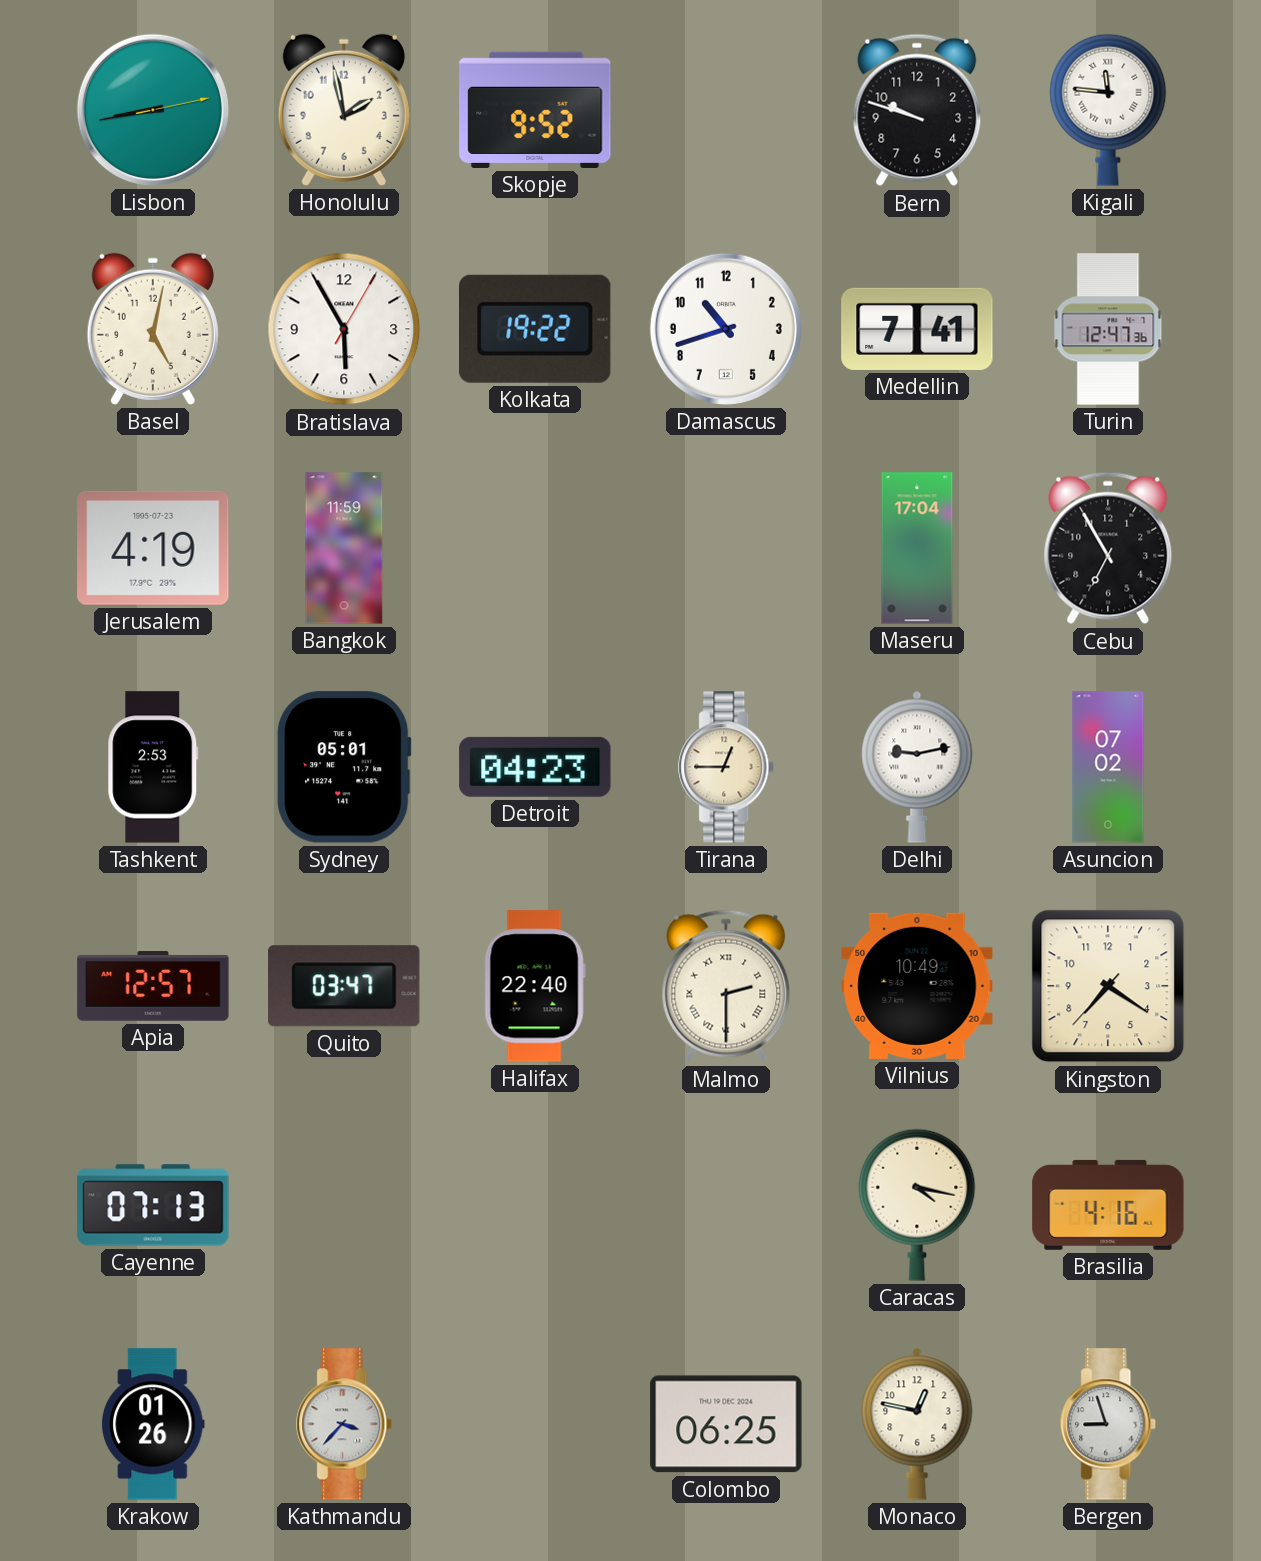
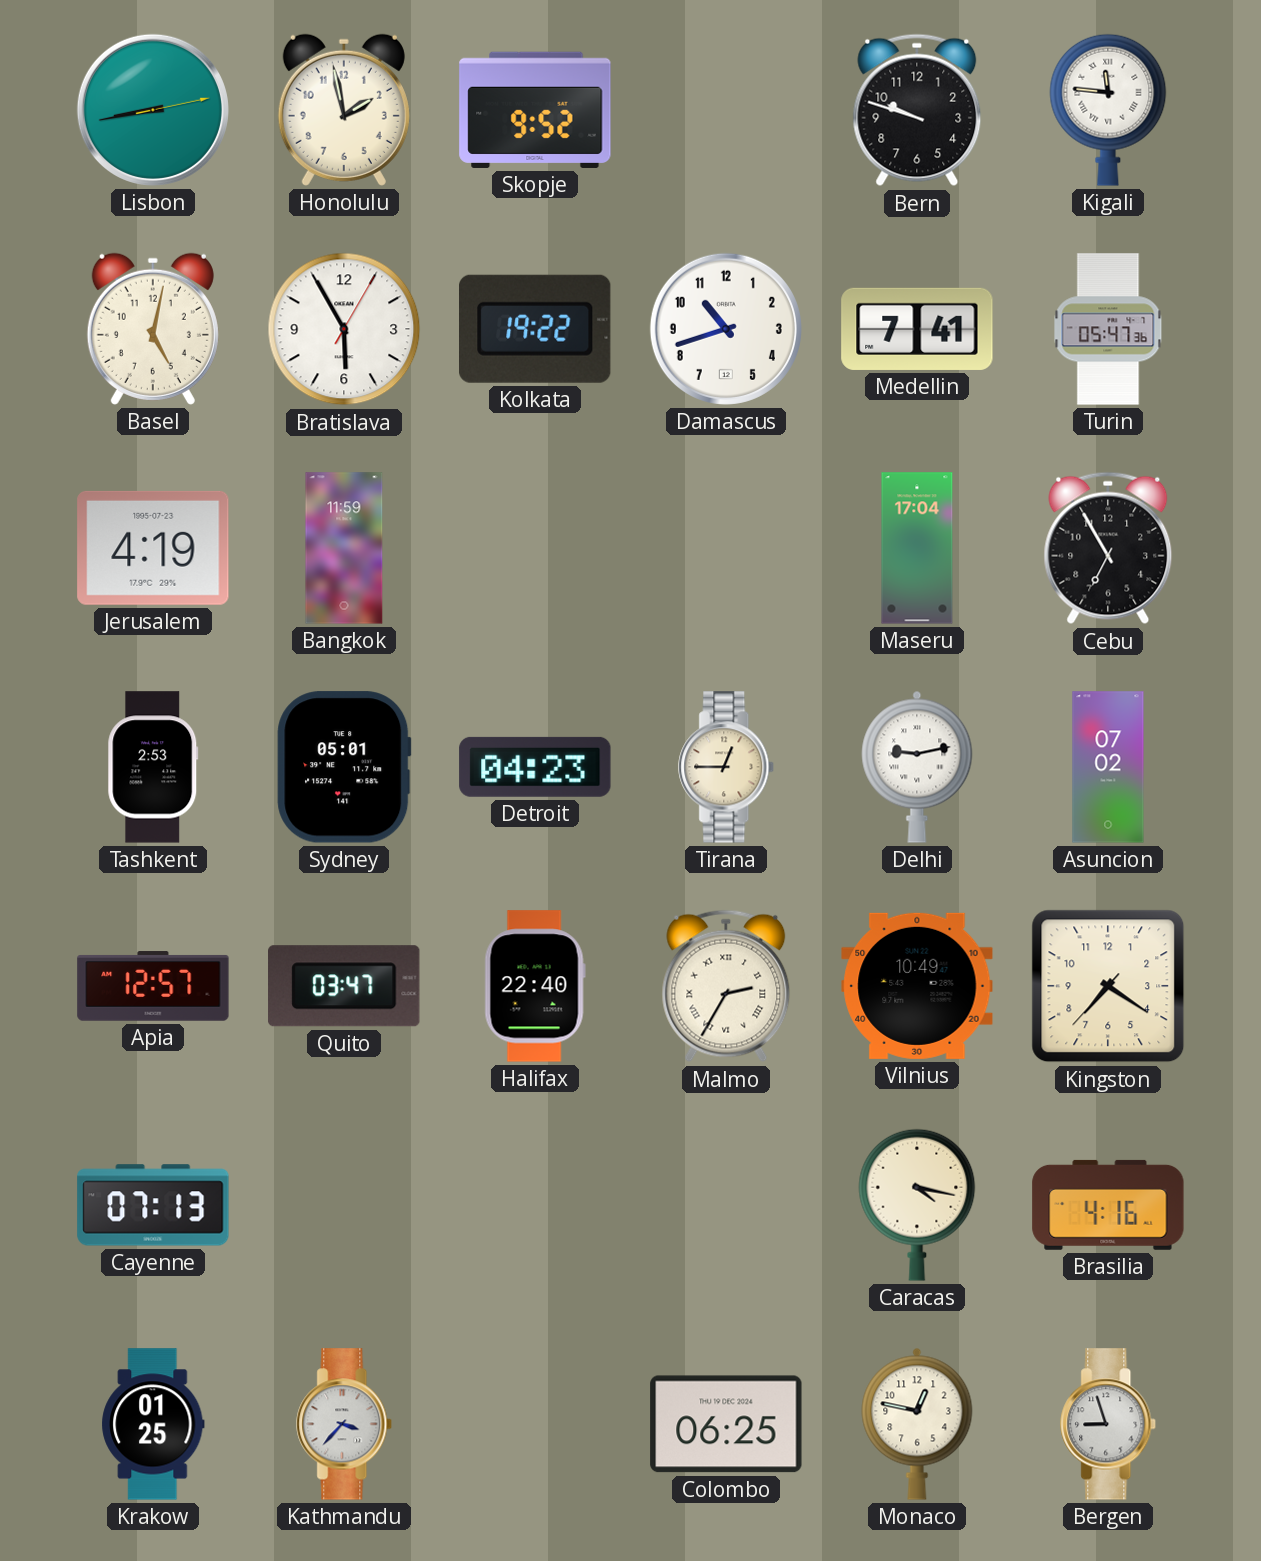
Turin: 12:47 -> 05:47 (1108, 329)
Malmo: 2:30 -> 2:35 (726, 986)
Krakow: 01:26 -> 01:25 (153, 1424)
